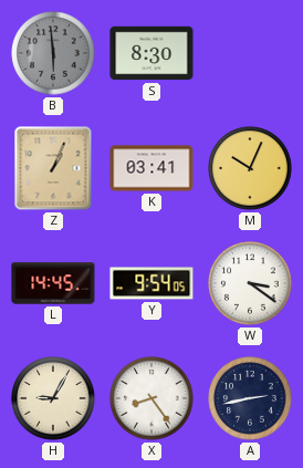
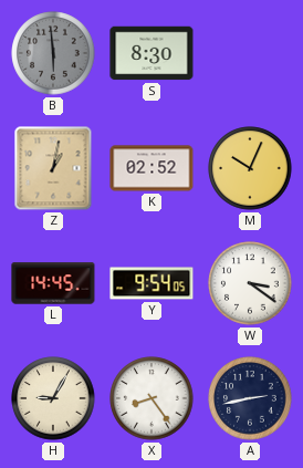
Z: 1:04 -> 1:02 (53, 168)
K: 03:41 -> 02:52 (151, 168)
